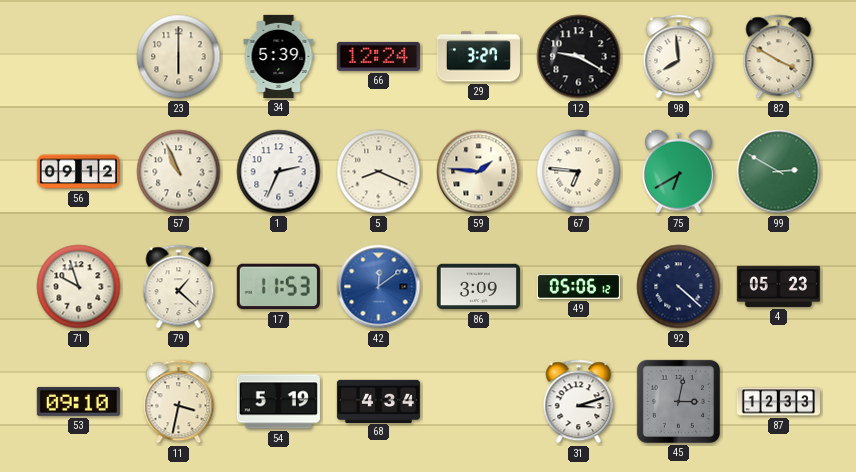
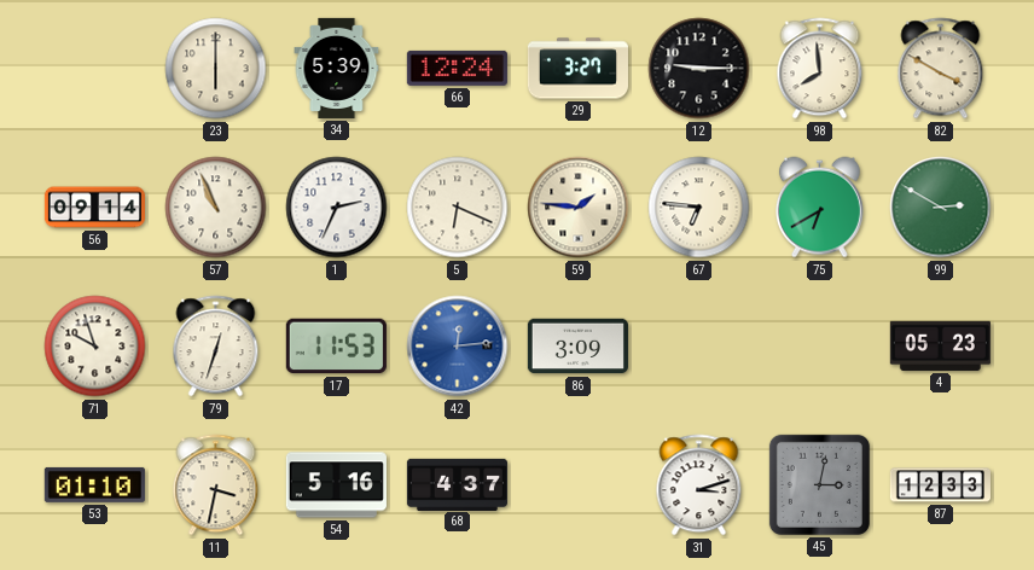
12: 9:20 -> 9:15 (699, 69)
56: 09:12 -> 09:14 (94, 208)
5: 8:19 -> 6:19 (458, 208)
79: 1:22 -> 12:33 (216, 347)
42: 12:09 -> 12:14 (458, 347)
49: 05:06 -> none (578, 287)
92: 4:22 -> none (679, 287)
53: 09:10 -> 01:10 (94, 484)
54: 5:19 -> 5:16 (336, 485)
68: 4:34 -> 4:37 (457, 484)
